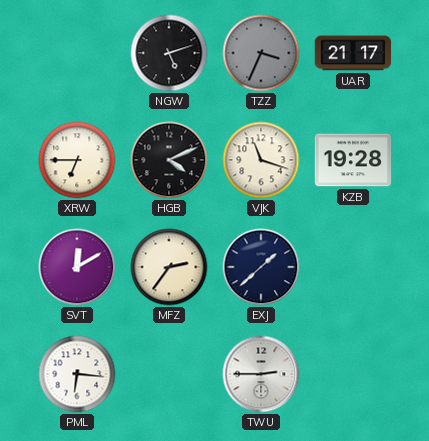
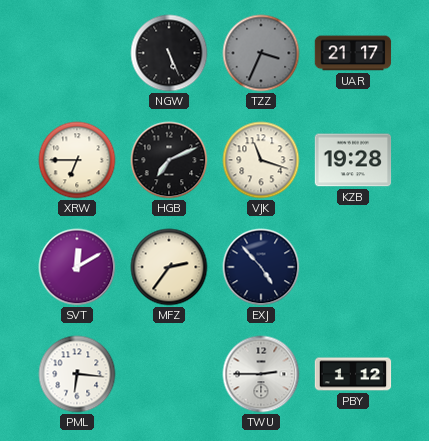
NGW: 5:12 -> 5:26 (169, 53)
HGB: 4:11 -> 7:11 (169, 160)
EXJ: 1:38 -> 4:53 (261, 267)
PBY: none -> 1:12 (353, 374)
